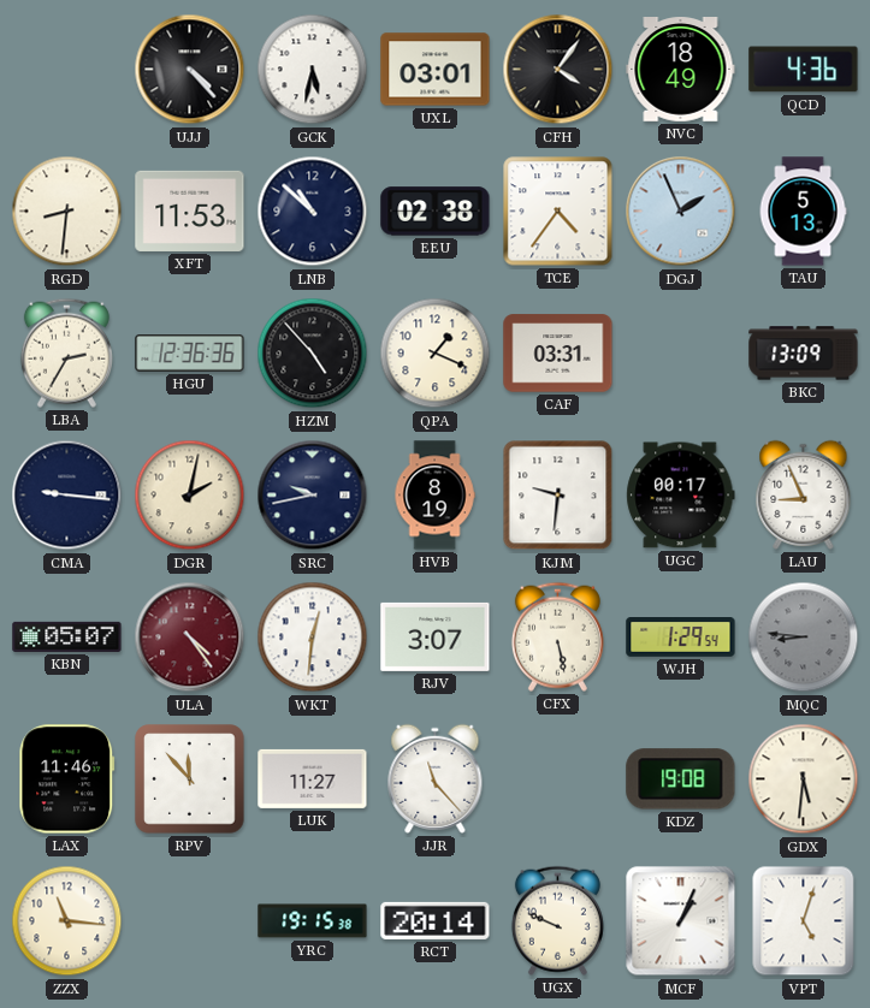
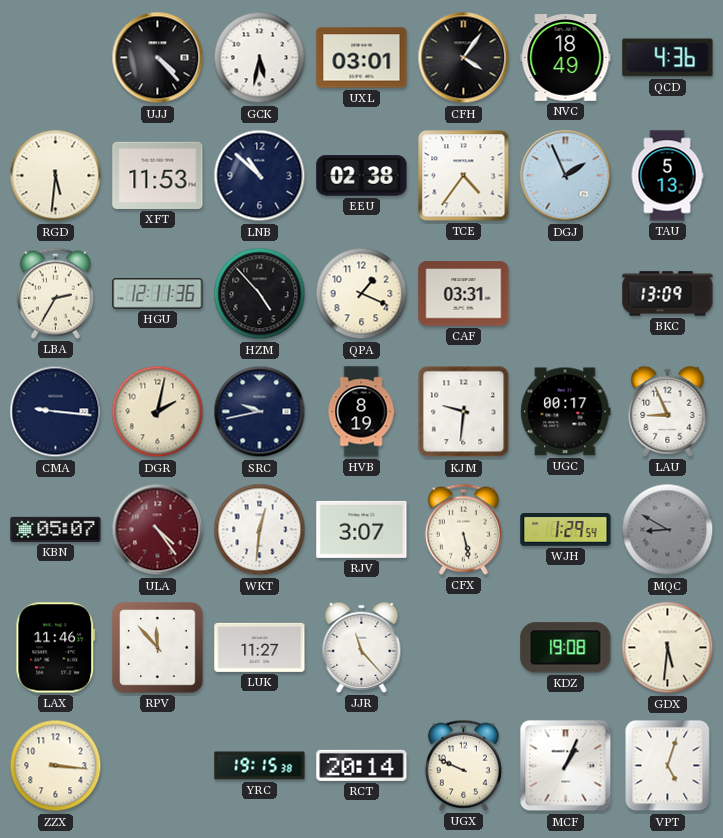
RGD: 8:31 -> 5:31 (56, 176)
HGU: 12:36 -> 12:11 (158, 294)
MQC: 8:46 -> 8:50 (668, 530)
ZZX: 11:16 -> 3:16 (56, 766)
